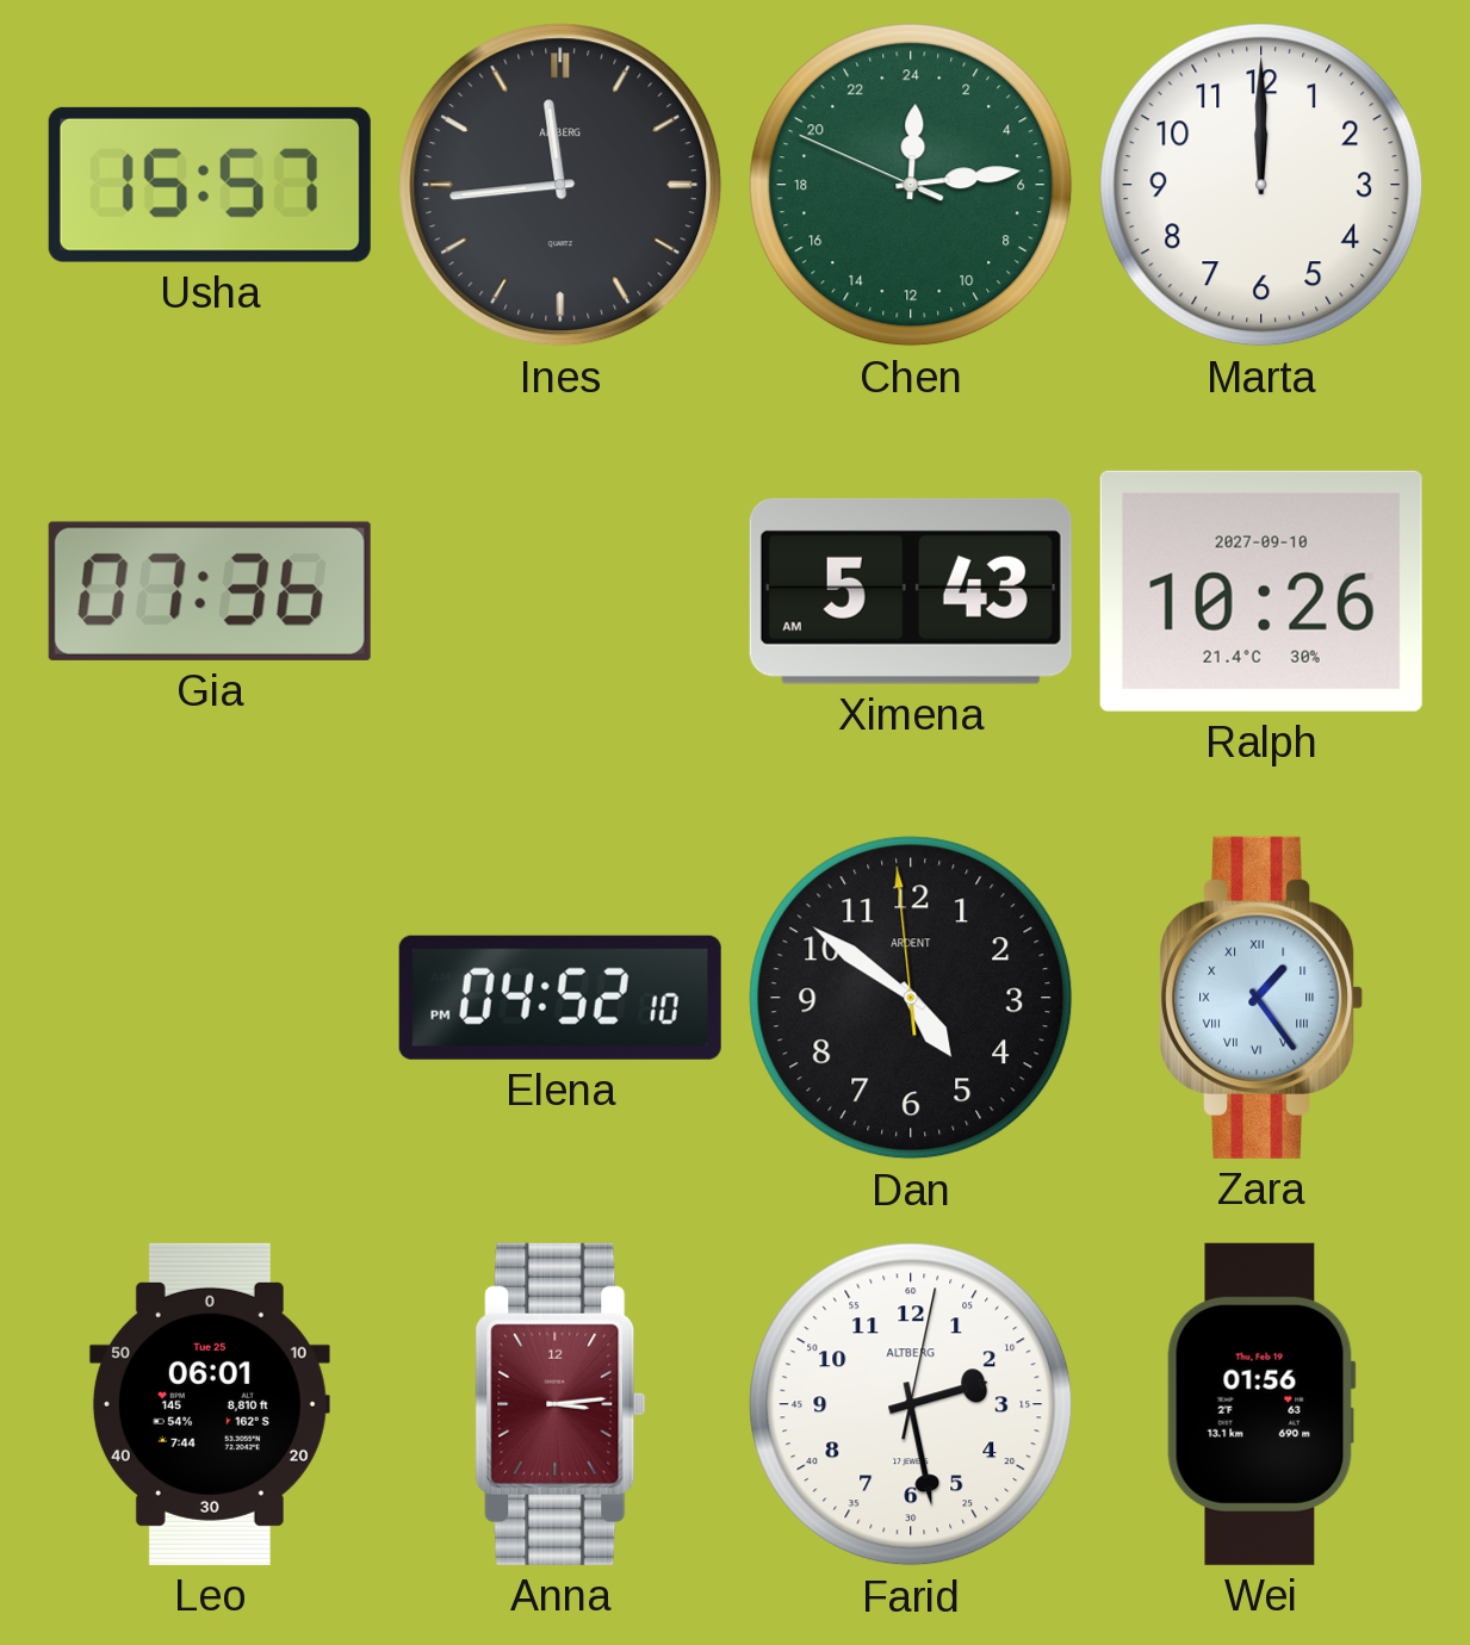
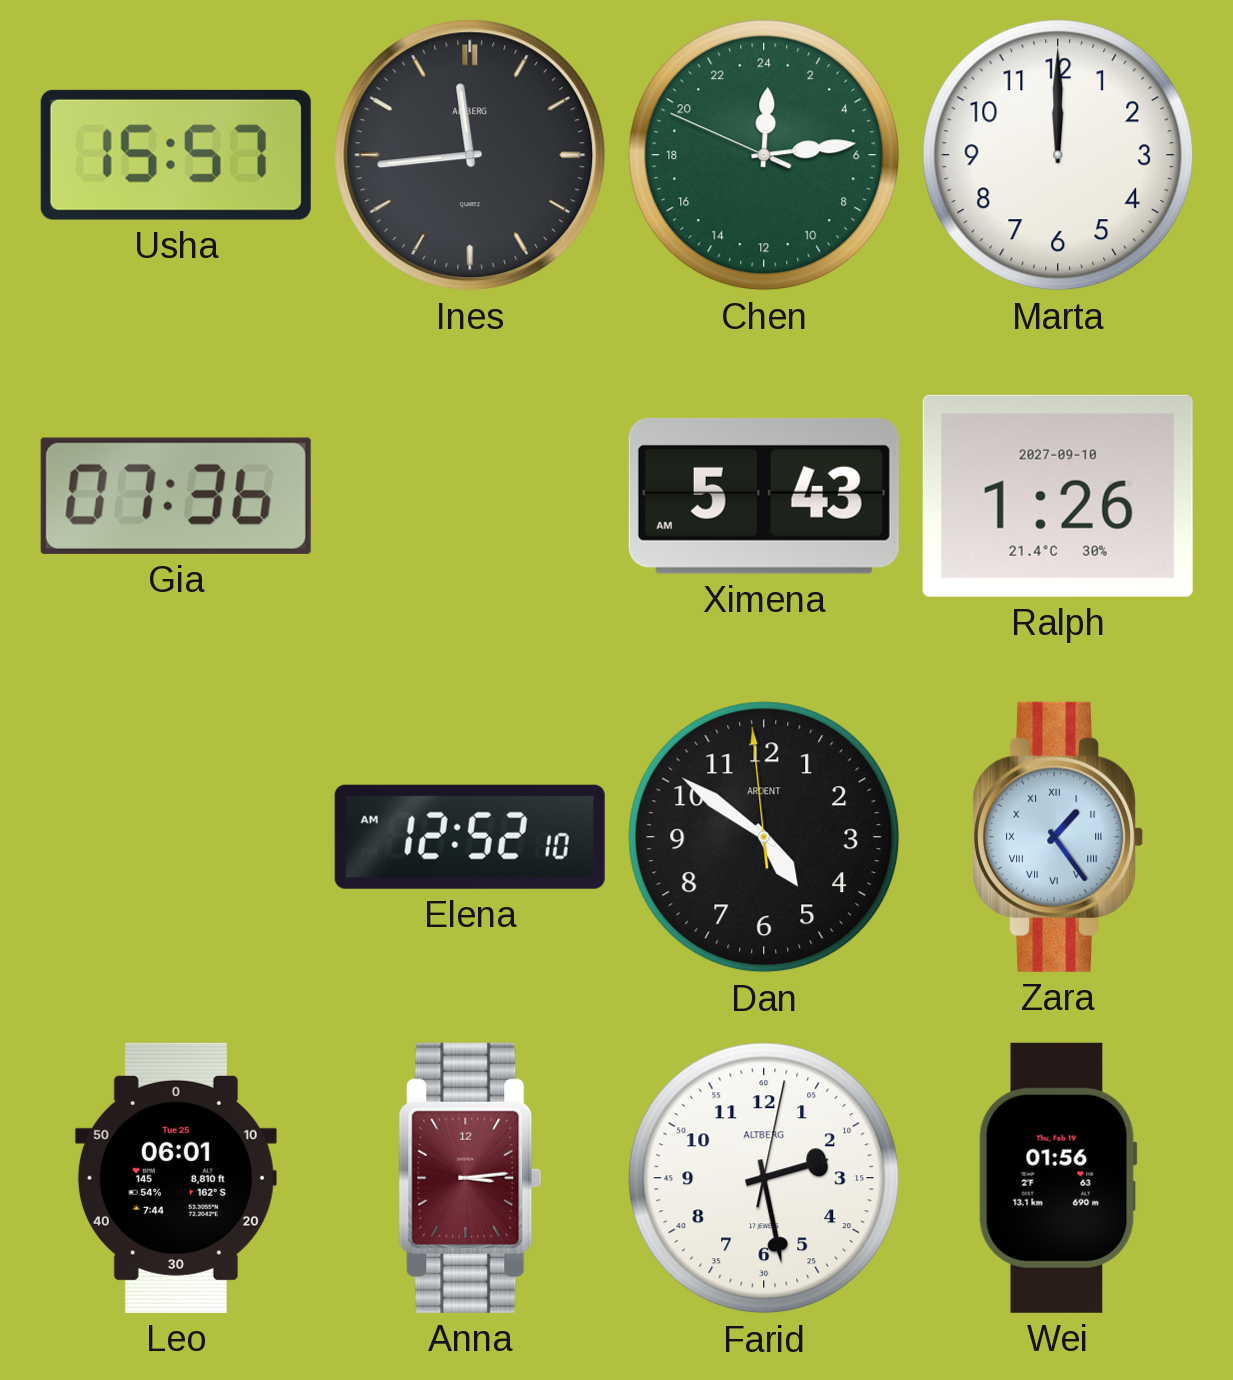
Ralph: 10:26 -> 1:26 (1058, 496)
Elena: 04:52 -> 12:52 (470, 837)
